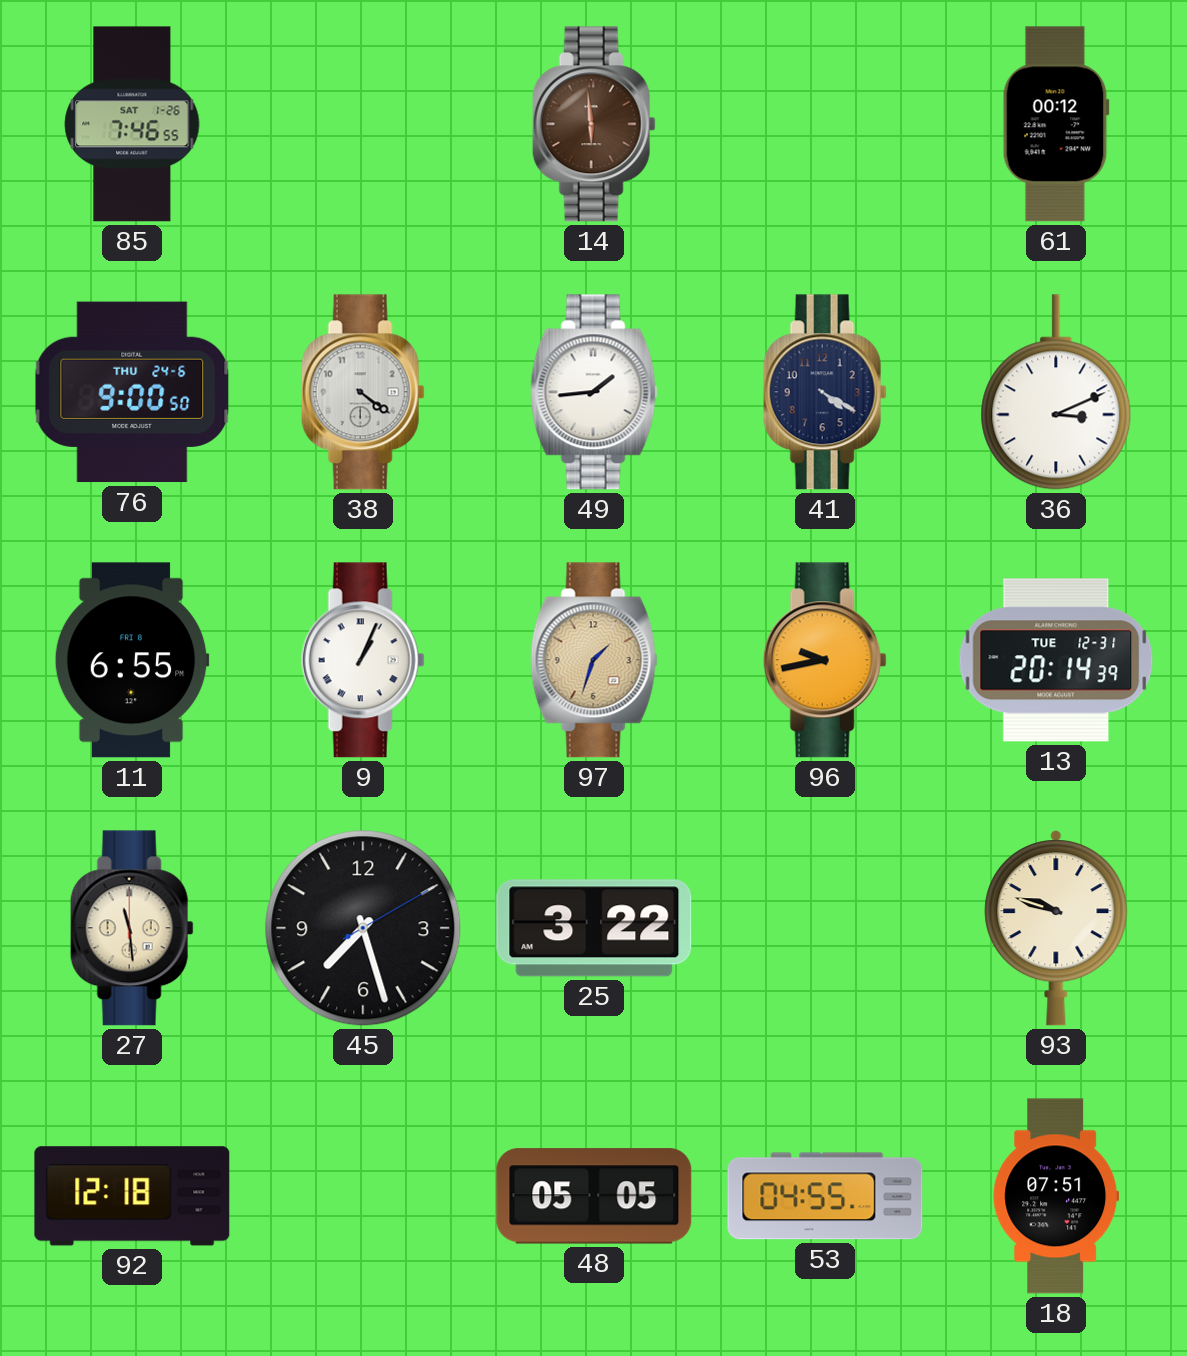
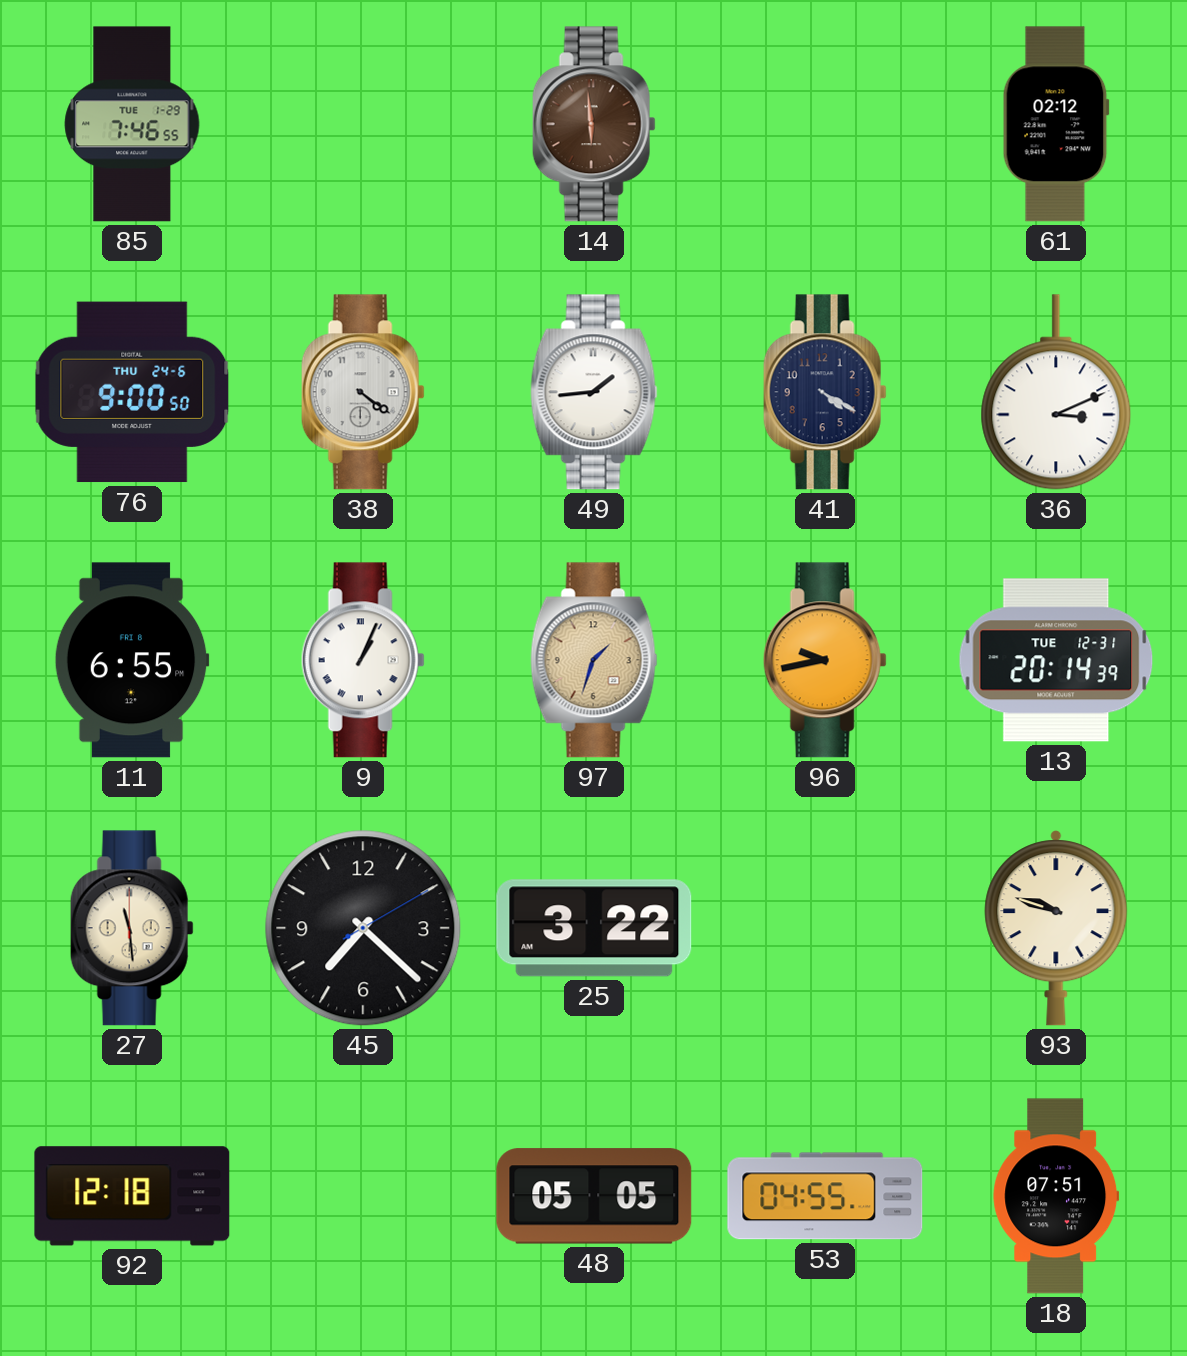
85 date: SAT 1-26 -> TUE 1-29 (132, 124)
61: 00:12 -> 02:12 (1056, 124)
45: 7:27 -> 7:22 (363, 928)
